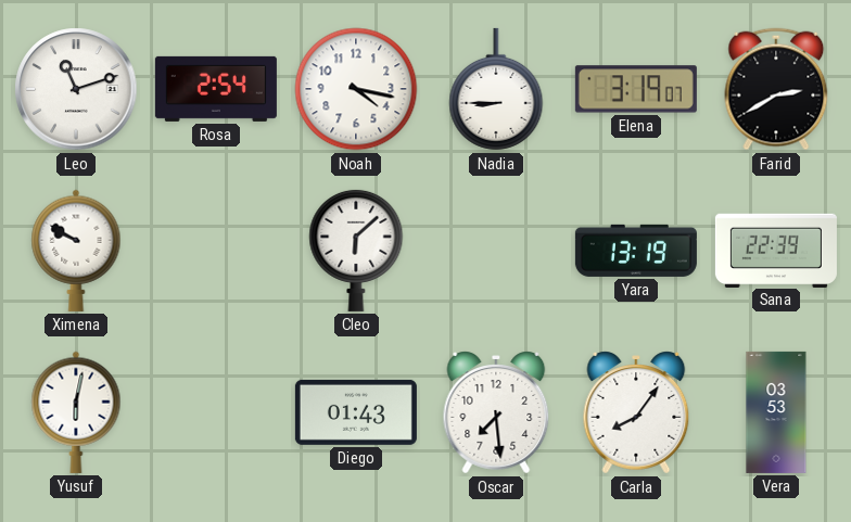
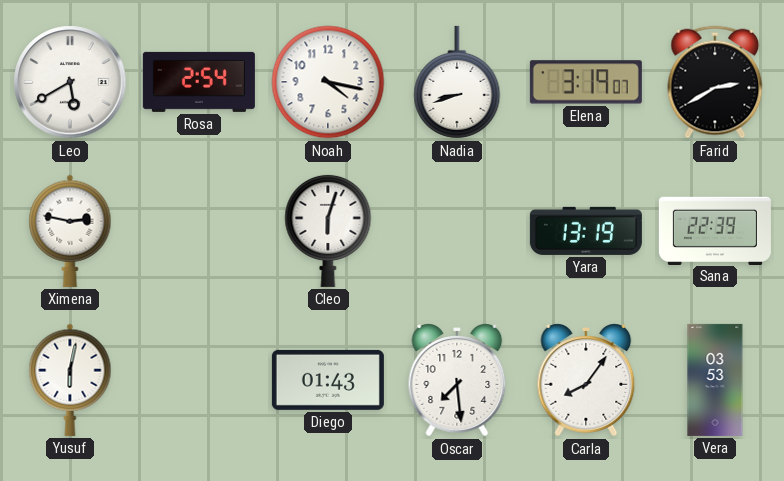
Leo: 11:12 -> 5:40 (70, 82)
Nadia: 8:45 -> 8:42 (457, 82)
Ximena: 9:50 -> 2:47 (70, 231)
Cleo: 6:08 -> 6:03 (328, 230)
